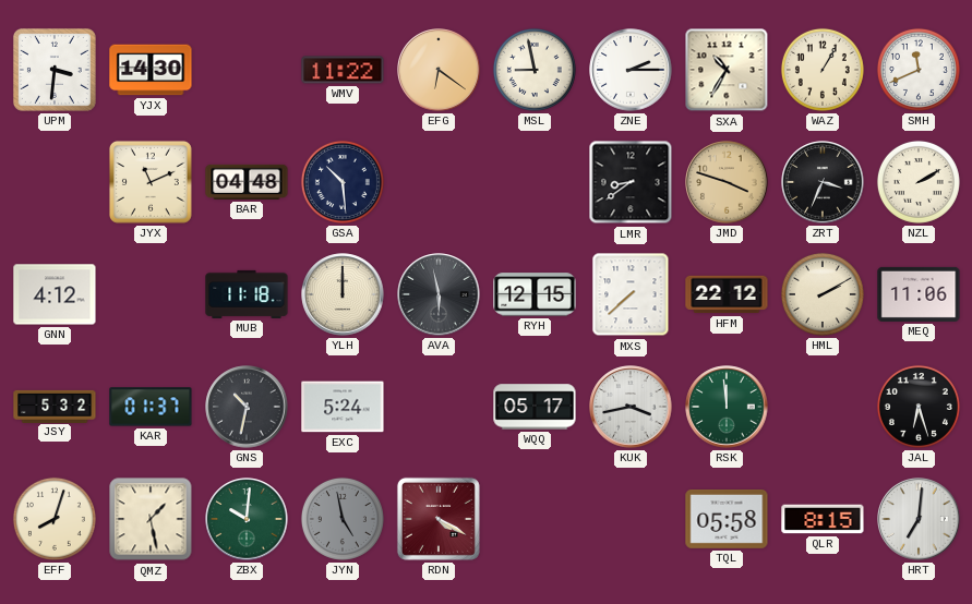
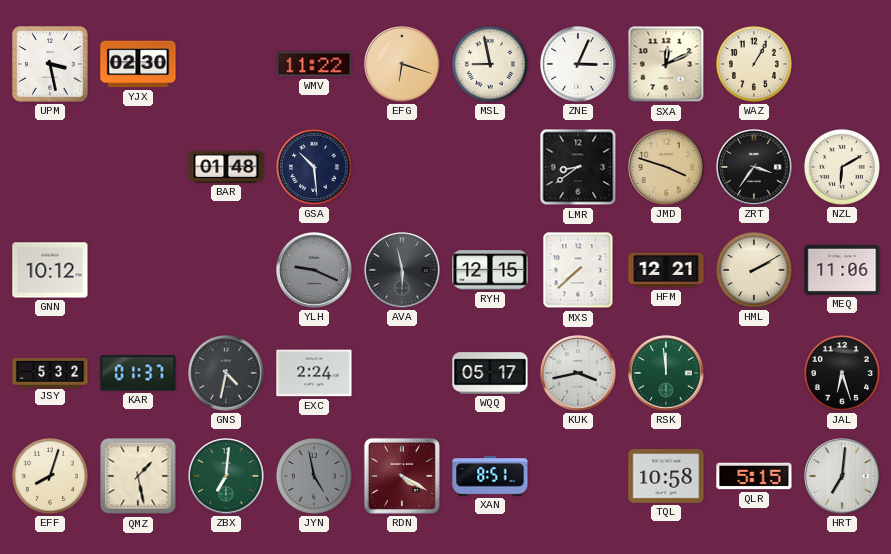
UPM: 3:31 -> 3:28 (50, 64)
YJX: 14:30 -> 02:30 (138, 64)
EFG: 6:21 -> 6:18 (402, 64)
ZNE: 2:15 -> 3:04 (578, 64)
SXA: 10:35 -> 12:11 (666, 64)
SMH: 11:41 -> none (919, 70)
JYX: 11:11 -> none (151, 182)
BAR: 04:48 -> 01:48 (226, 167)
ZRT: 3:34 -> 3:36 (754, 167)
NZL: 2:10 -> 6:10 (842, 167)
GNN: 4:12 -> 10:12 (50, 270)
MUB: 11:18 -> none (247, 294)
YLH: 12:00 -> 9:19 (314, 270)
YLH dial: cream -> grey (314, 270)
HFM: 22:12 -> 12:21 (666, 270)
GNS: 10:32 -> 4:32 (226, 373)
EXC: 5:24 -> 2:24 (314, 373)
ZBX: 10:01 -> 7:01 (226, 476)
XAN: none -> 8:51 (490, 476)
TQL: 05:58 -> 10:58 (666, 477)
QLR: 8:15 -> 5:15 (754, 476)
